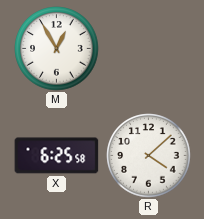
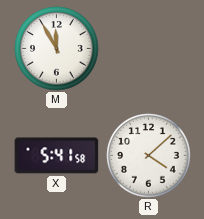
M: 12:55 -> 11:55 (57, 49)
X: 6:25 -> 5:41 (57, 156)
